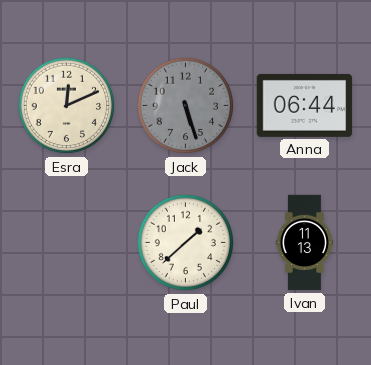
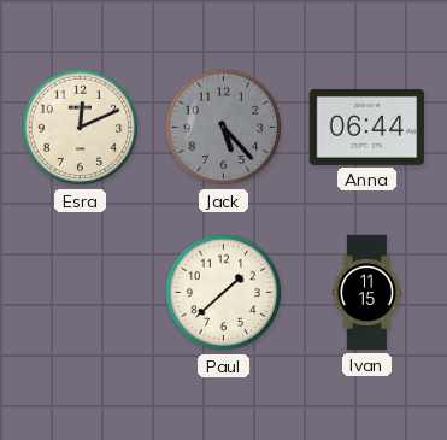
Jack: 5:27 -> 5:23 (224, 128)
Ivan: 11:13 -> 11:15 (367, 293)
